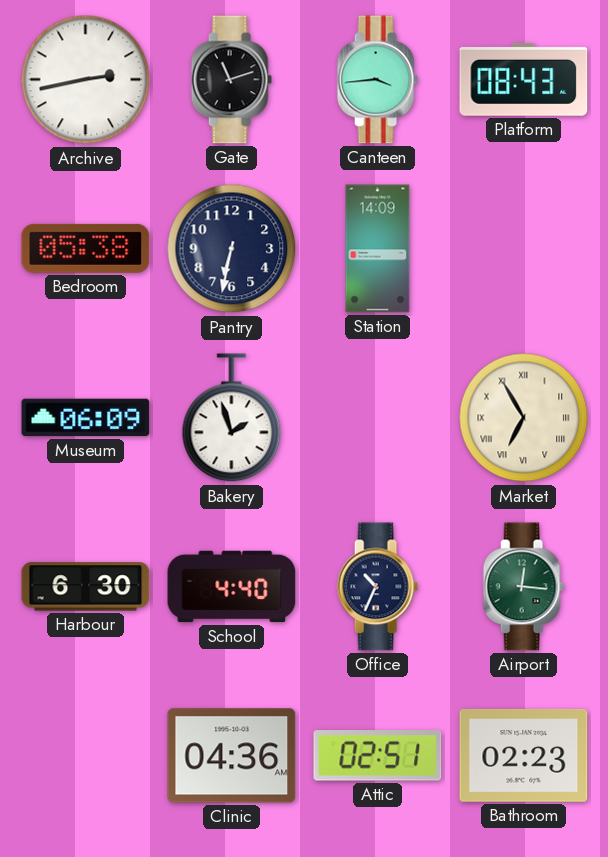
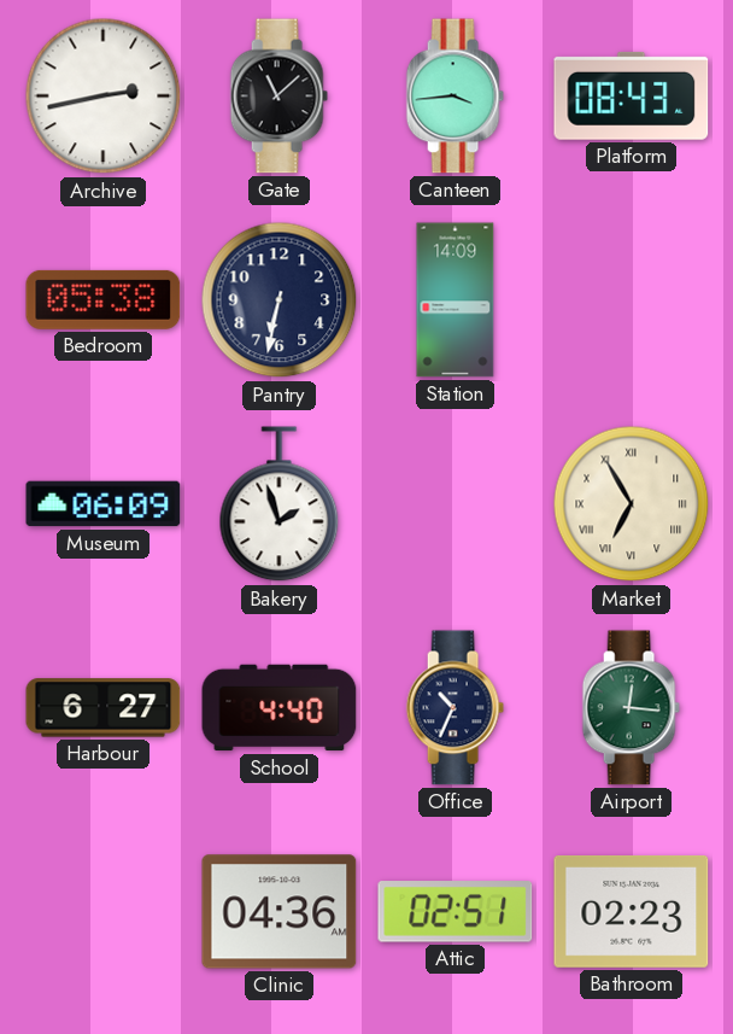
Gate: 11:12 -> 11:08 (278, 97)
Harbour: 6:30 -> 6:27 (104, 708)
